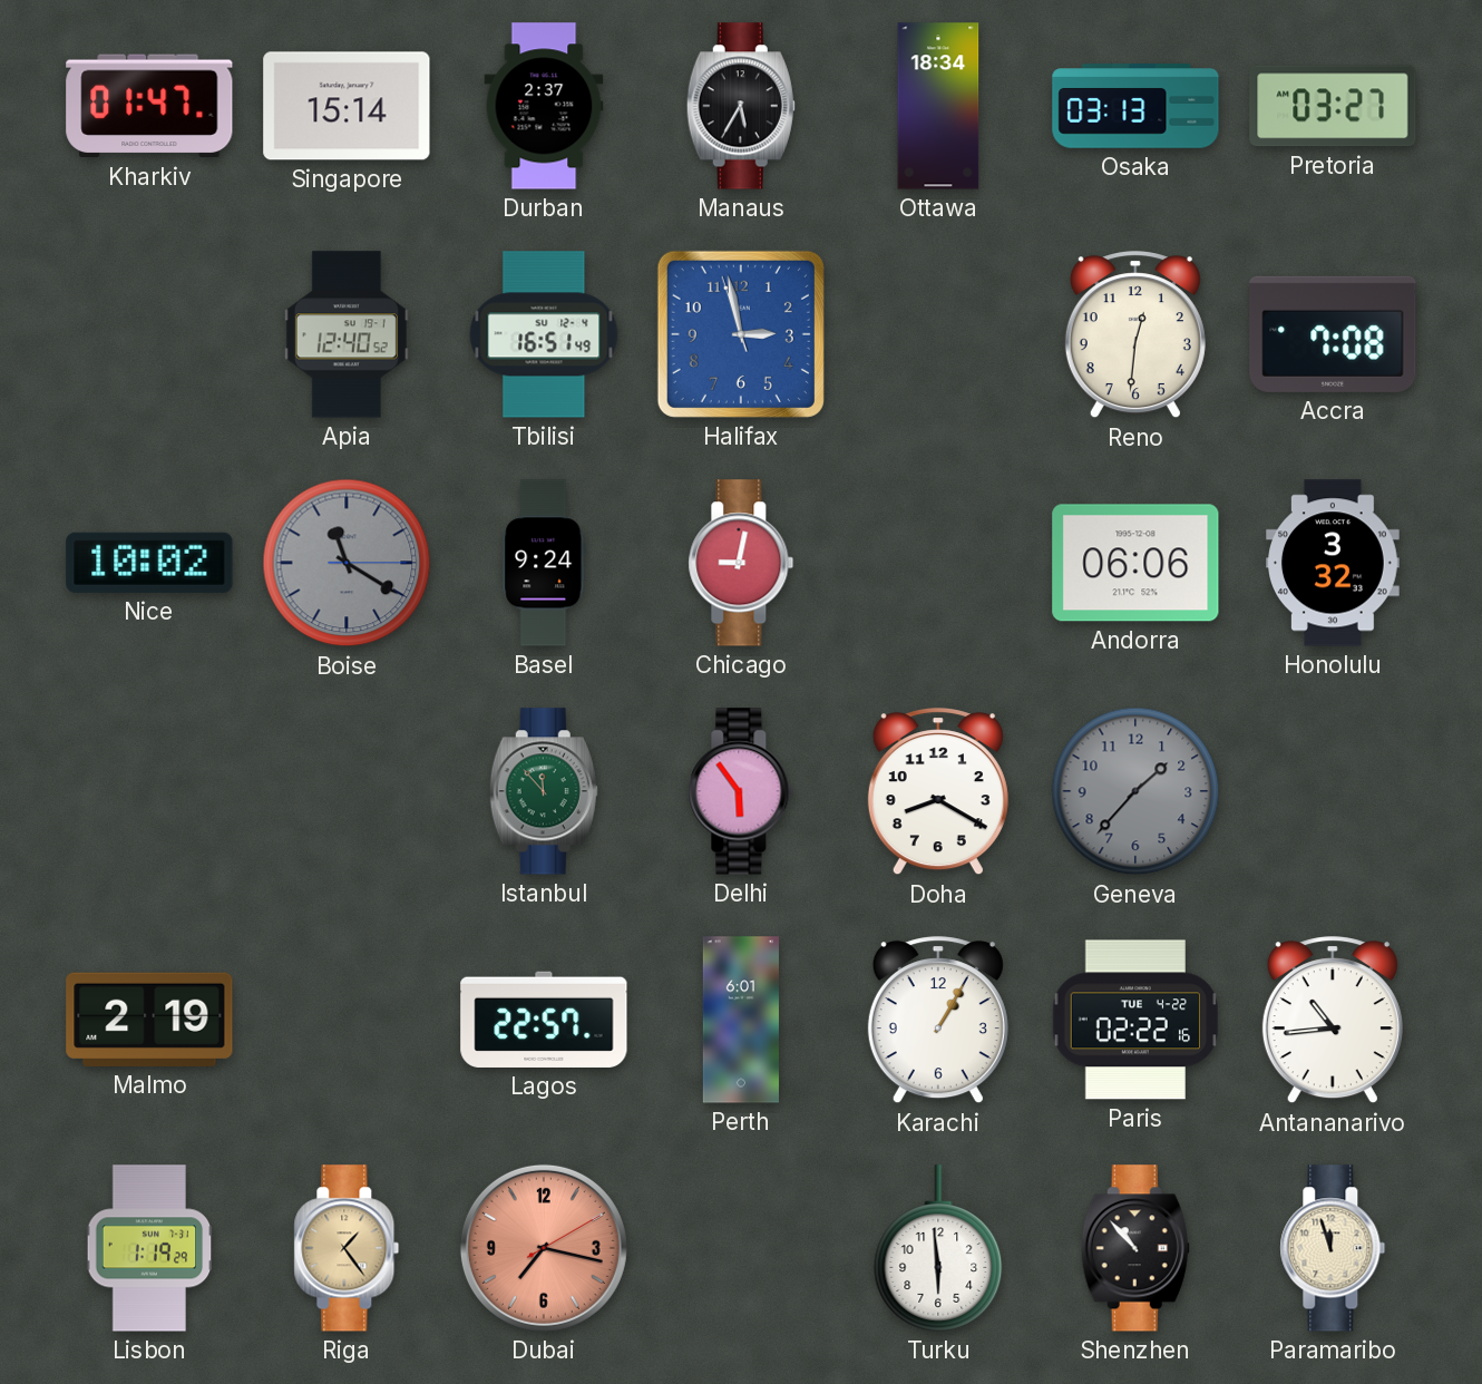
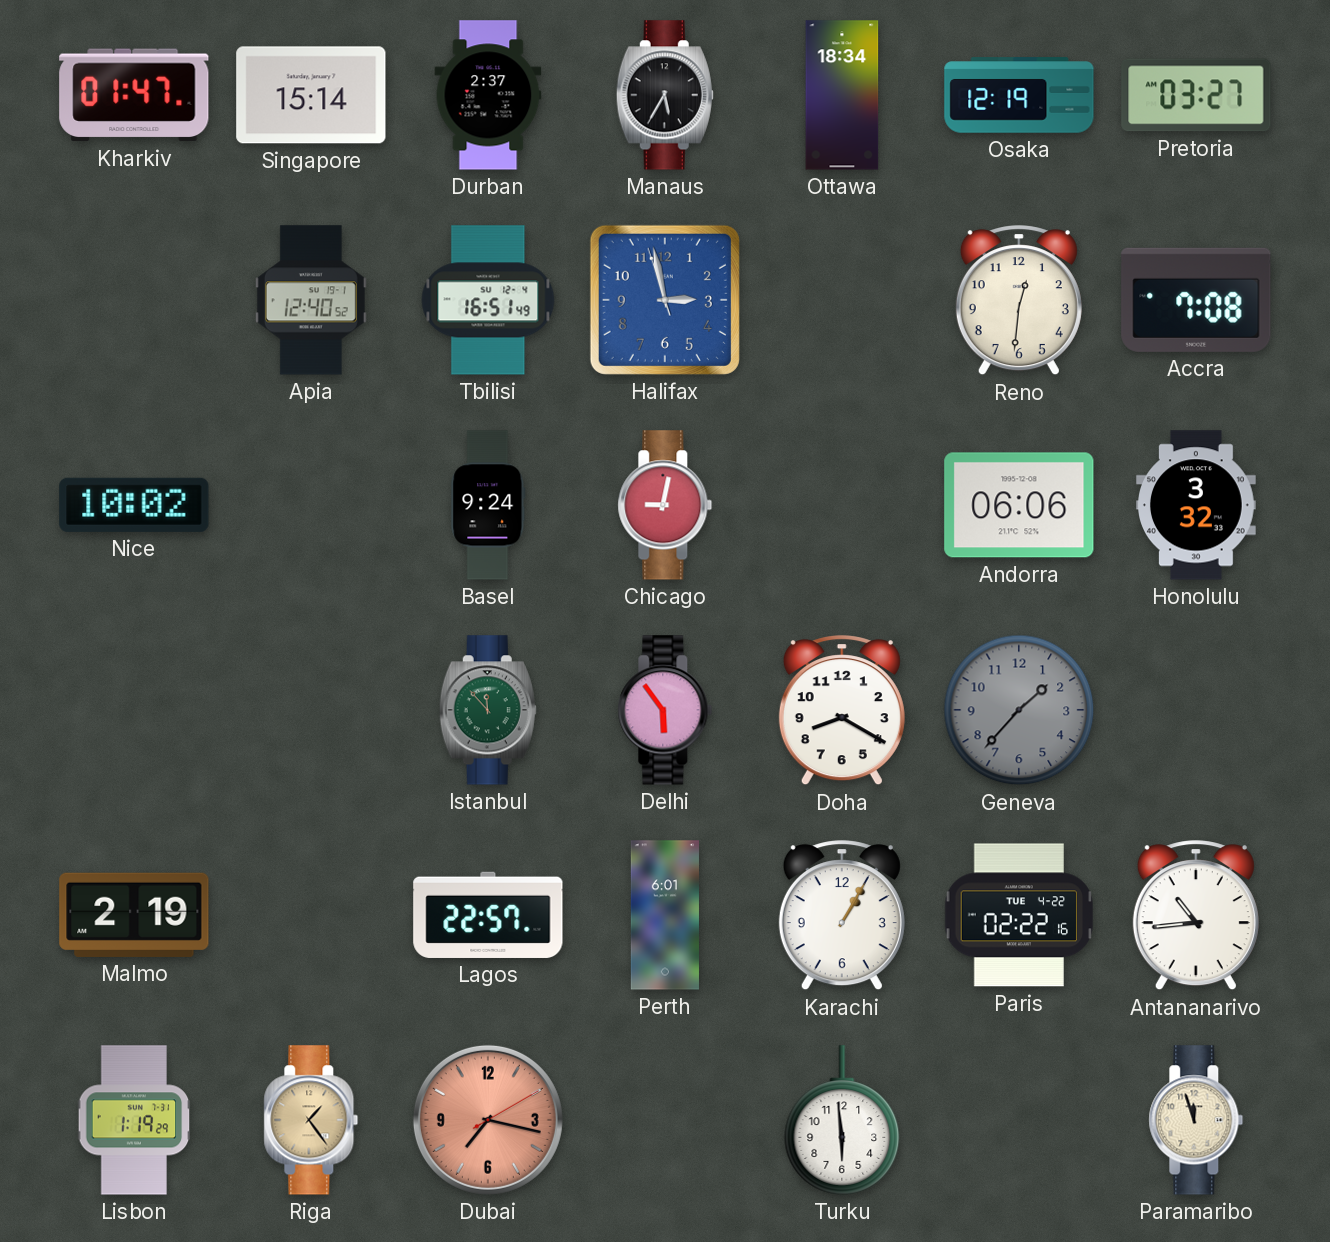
Osaka: 03:13 -> 12:19 (1019, 95)
Boise: 11:20 -> none (347, 563)
Shenzhen: 10:53 -> none (1135, 1248)
